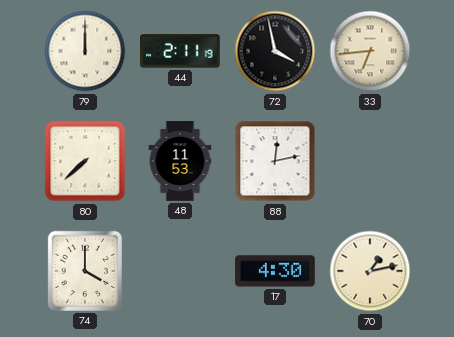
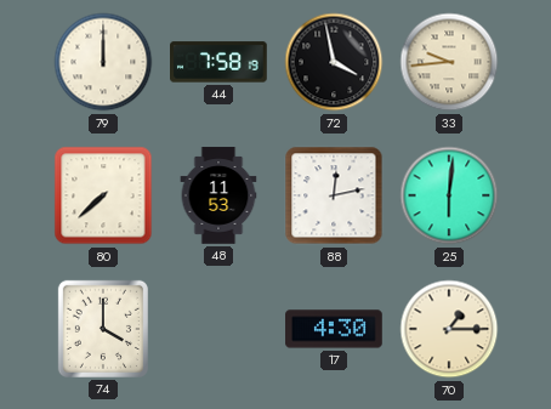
44: 2:11 -> 7:58 (220, 62)
33: 6:44 -> 9:44 (449, 62)
25: none -> 6:01 (449, 195)
70: 1:13 -> 1:15 (449, 329)
